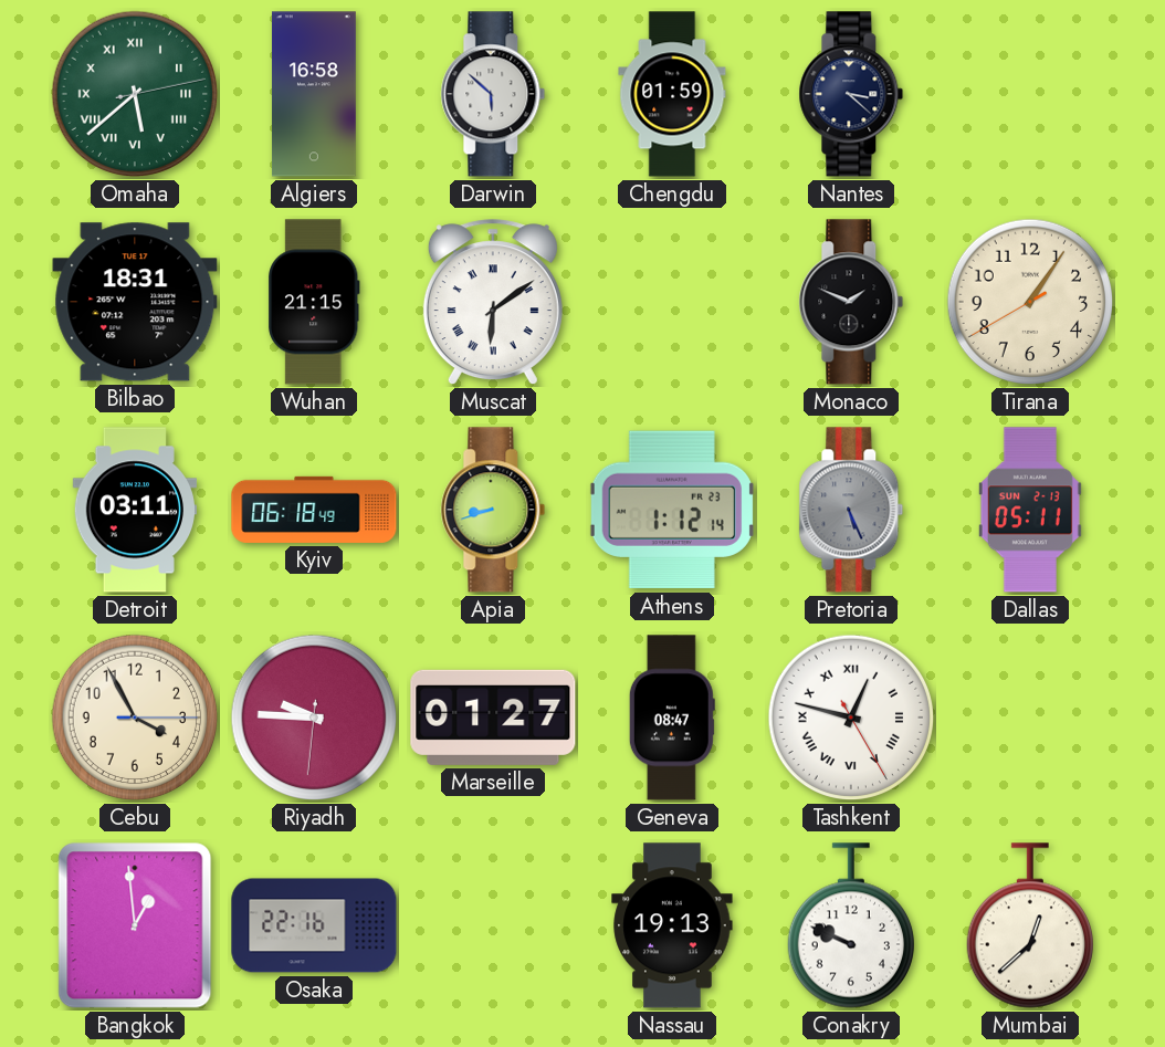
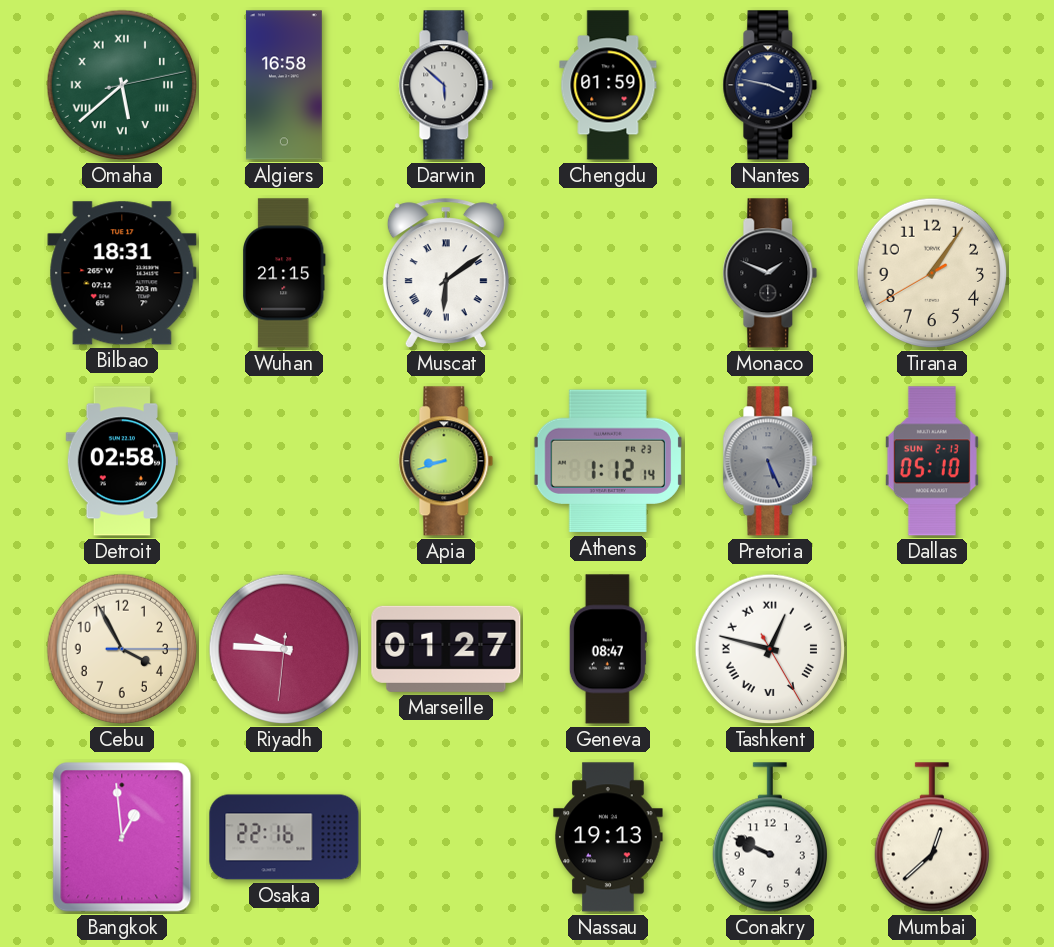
Nantes: 3:22 -> 3:47 (770, 85)
Detroit: 03:11 -> 02:58 (121, 461)
Kyiv: 06:18 -> none (314, 510)
Dallas: 05:11 -> 05:10 (932, 461)
